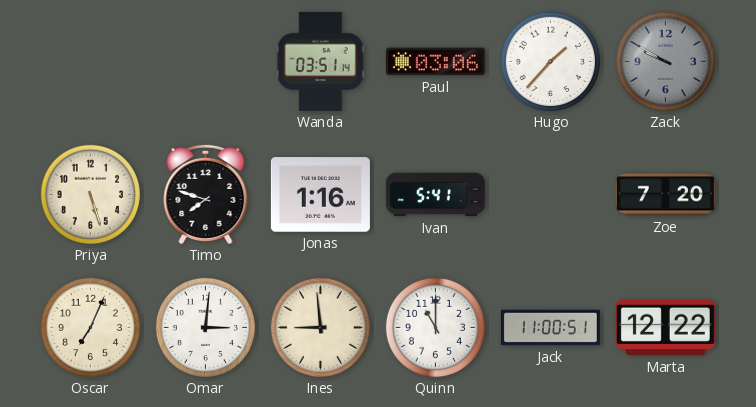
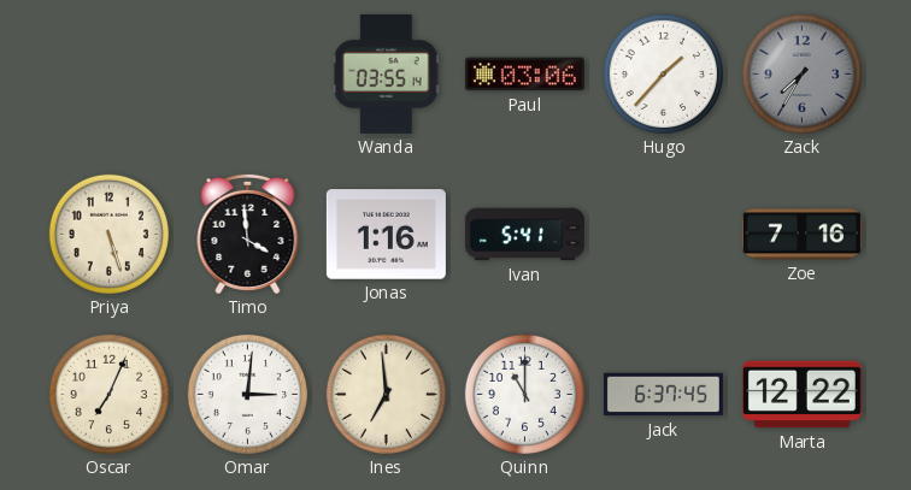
Wanda: 03:51 -> 03:55 (386, 73)
Zack: 9:50 -> 7:35 (801, 73)
Timo: 7:48 -> 3:59 (248, 234)
Zoe: 7:20 -> 7:16 (801, 235)
Ines: 8:59 -> 6:59 (386, 394)
Jack: 11:00 -> 6:37 (663, 395)
